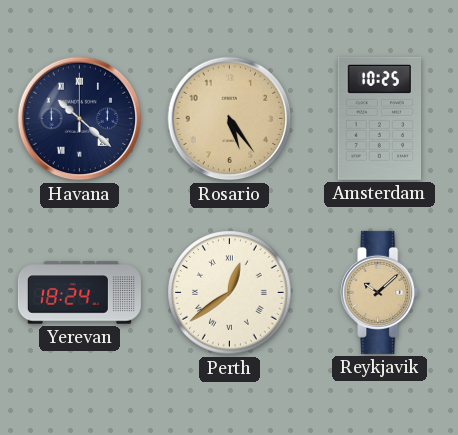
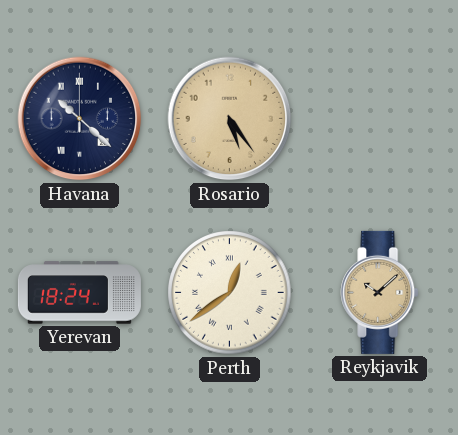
Amsterdam: 10:25 -> none (380, 118)
